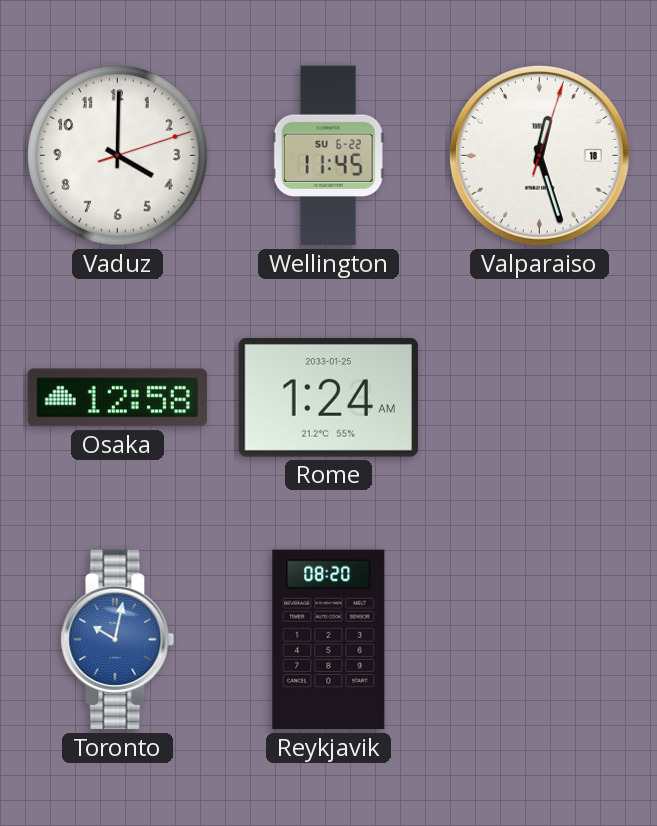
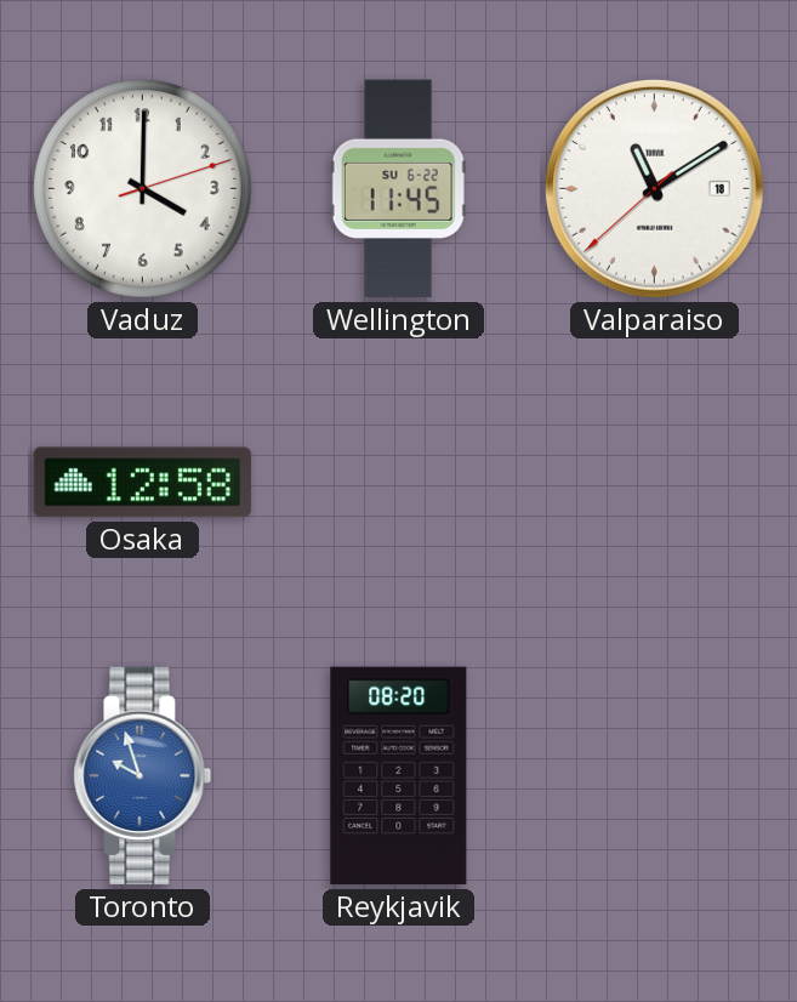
Valparaiso: 12:27 -> 11:09 (654, 188)
Rome: 1:24 -> none (328, 397)
Toronto: 10:02 -> 9:57 (143, 776)
